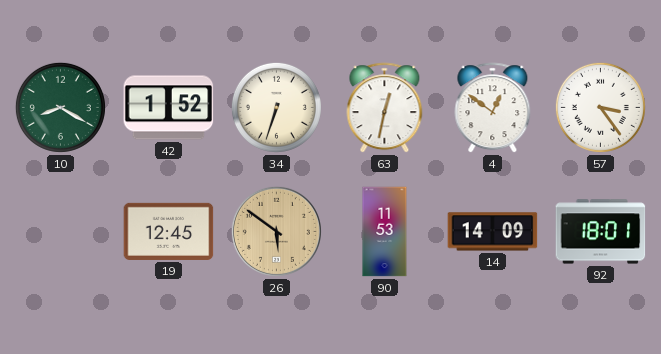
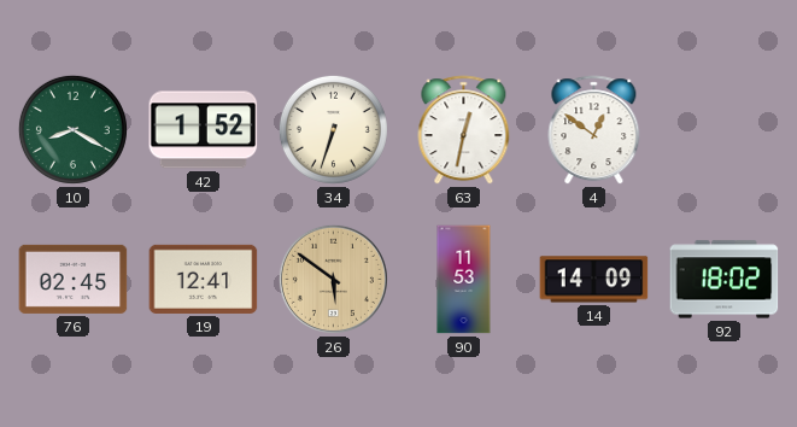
57: 3:24 -> none (600, 107)
76: none -> 02:45 (74, 279)
19: 12:45 -> 12:41 (204, 279)
92: 18:01 -> 18:02 (725, 280)
